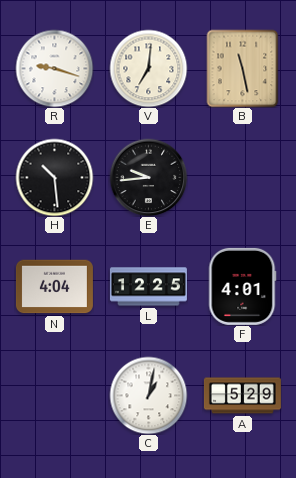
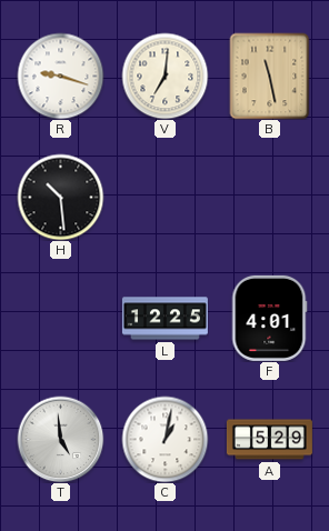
E: 9:44 -> none (148, 177)
N: 4:04 -> none (54, 287)
T: none -> 4:59 (60, 439)
